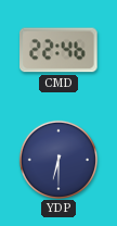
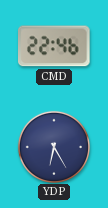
YDP: 6:30 -> 6:25 (53, 146)
